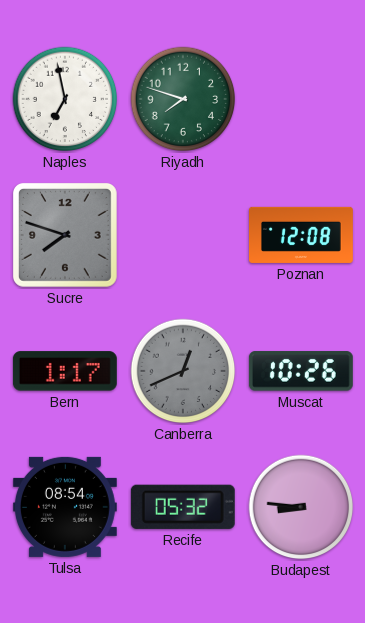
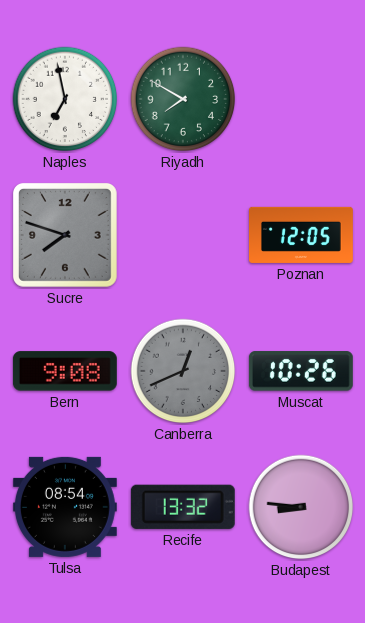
Riyadh: 7:48 -> 7:50 (183, 99)
Poznan: 12:08 -> 12:05 (302, 235)
Bern: 1:17 -> 9:08 (65, 371)
Recife: 05:32 -> 13:32 (183, 507)
